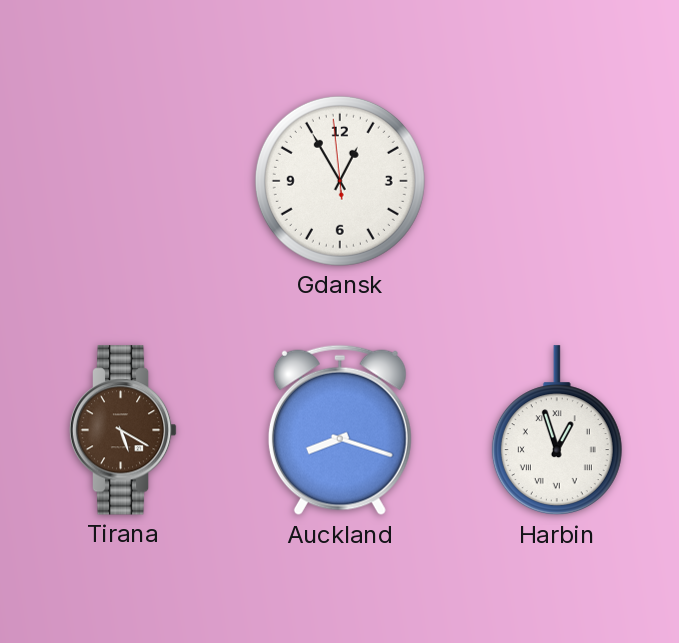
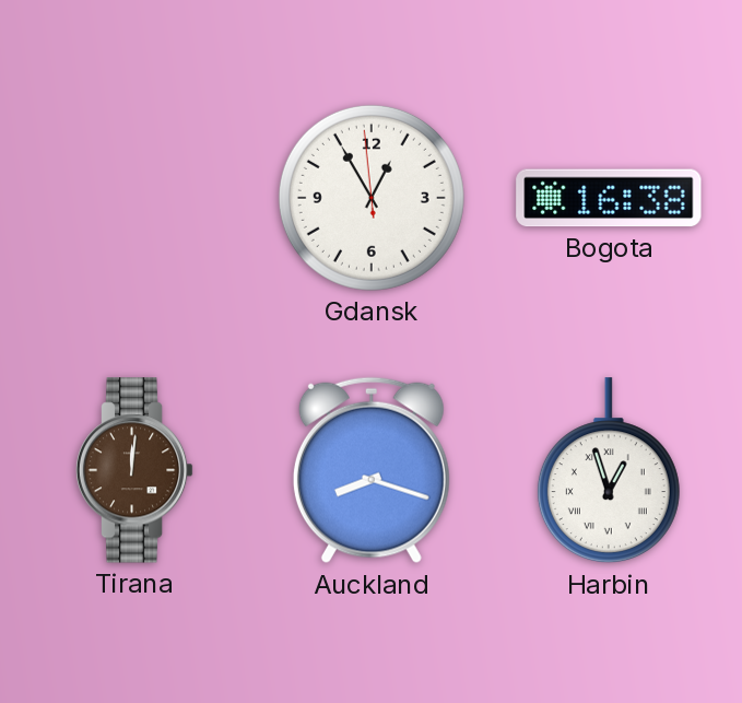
Bogota: none -> 16:38 (609, 198)
Tirana: 5:20 -> 12:01 (134, 470)
